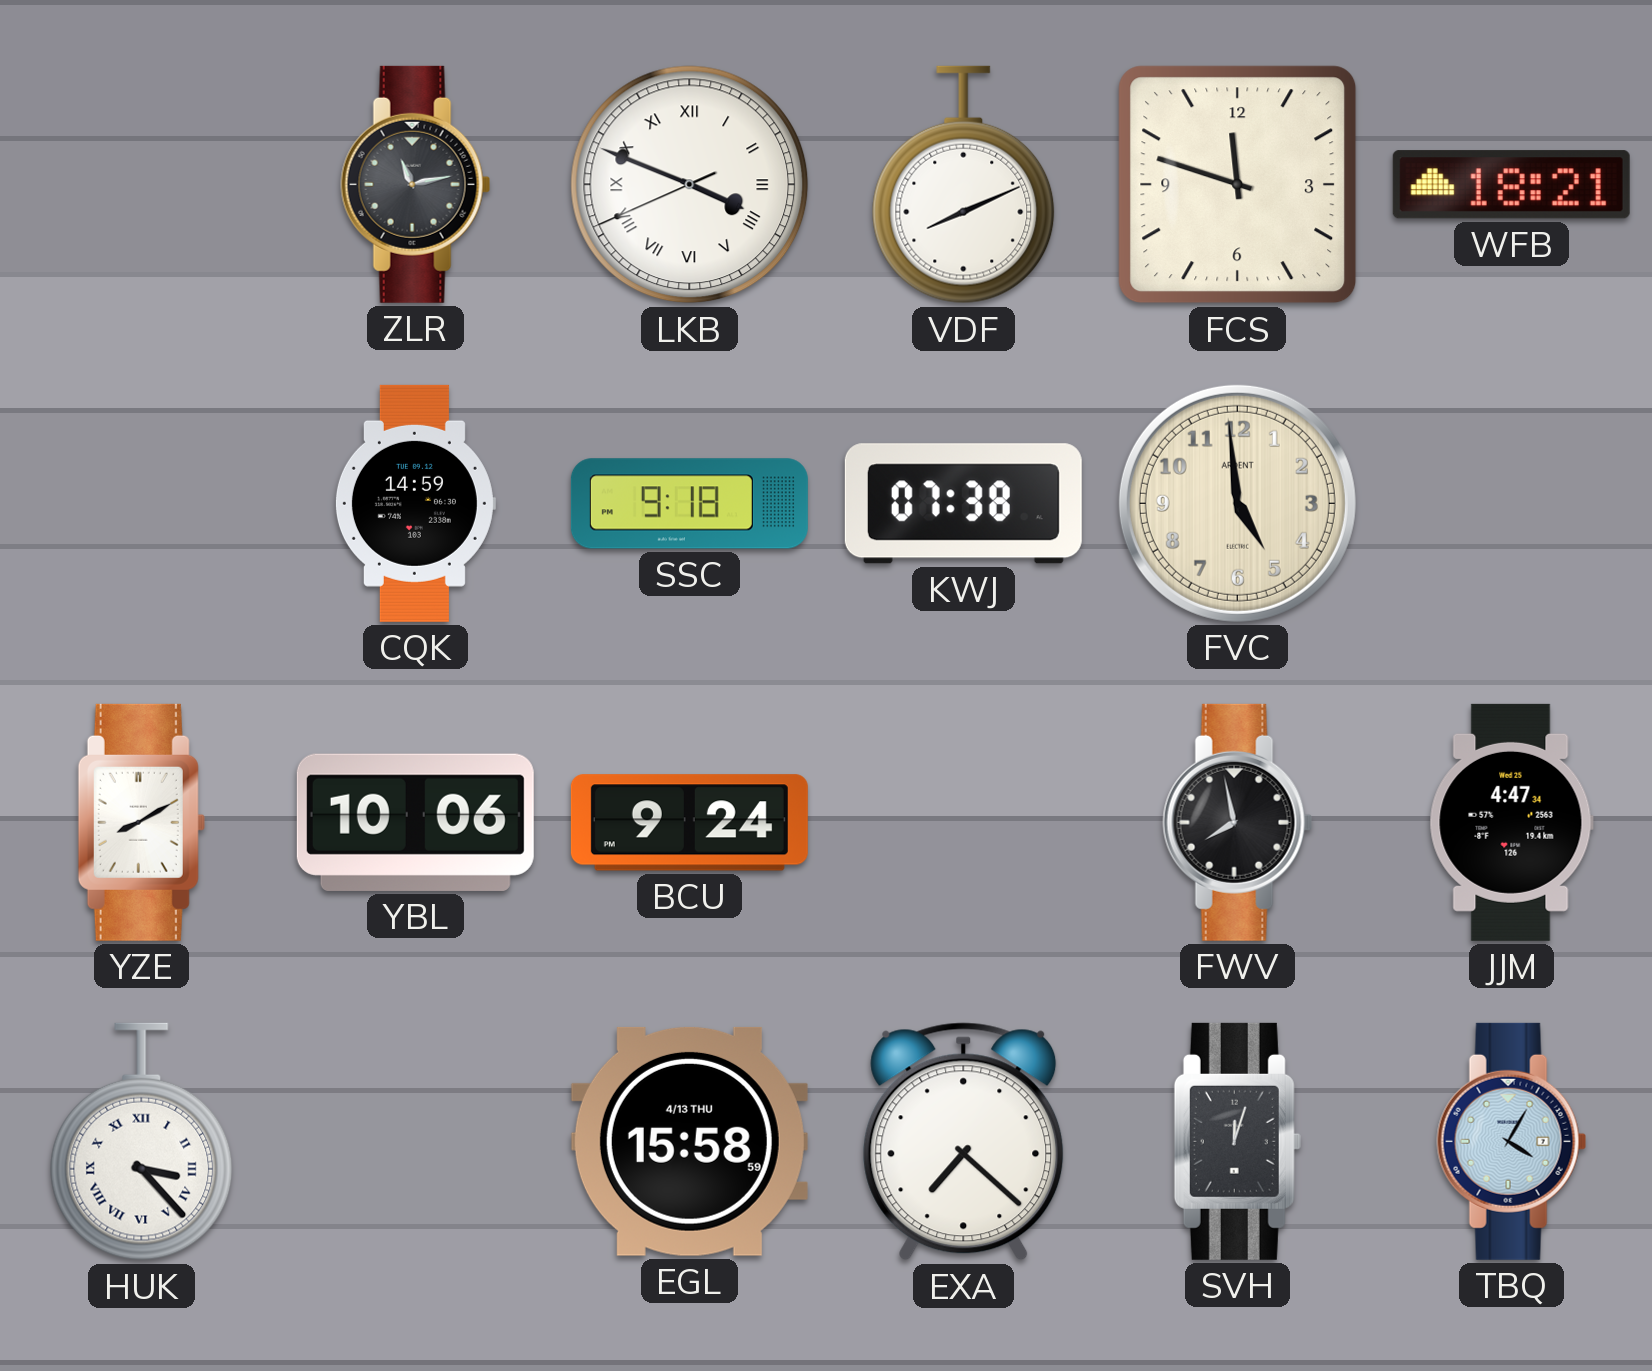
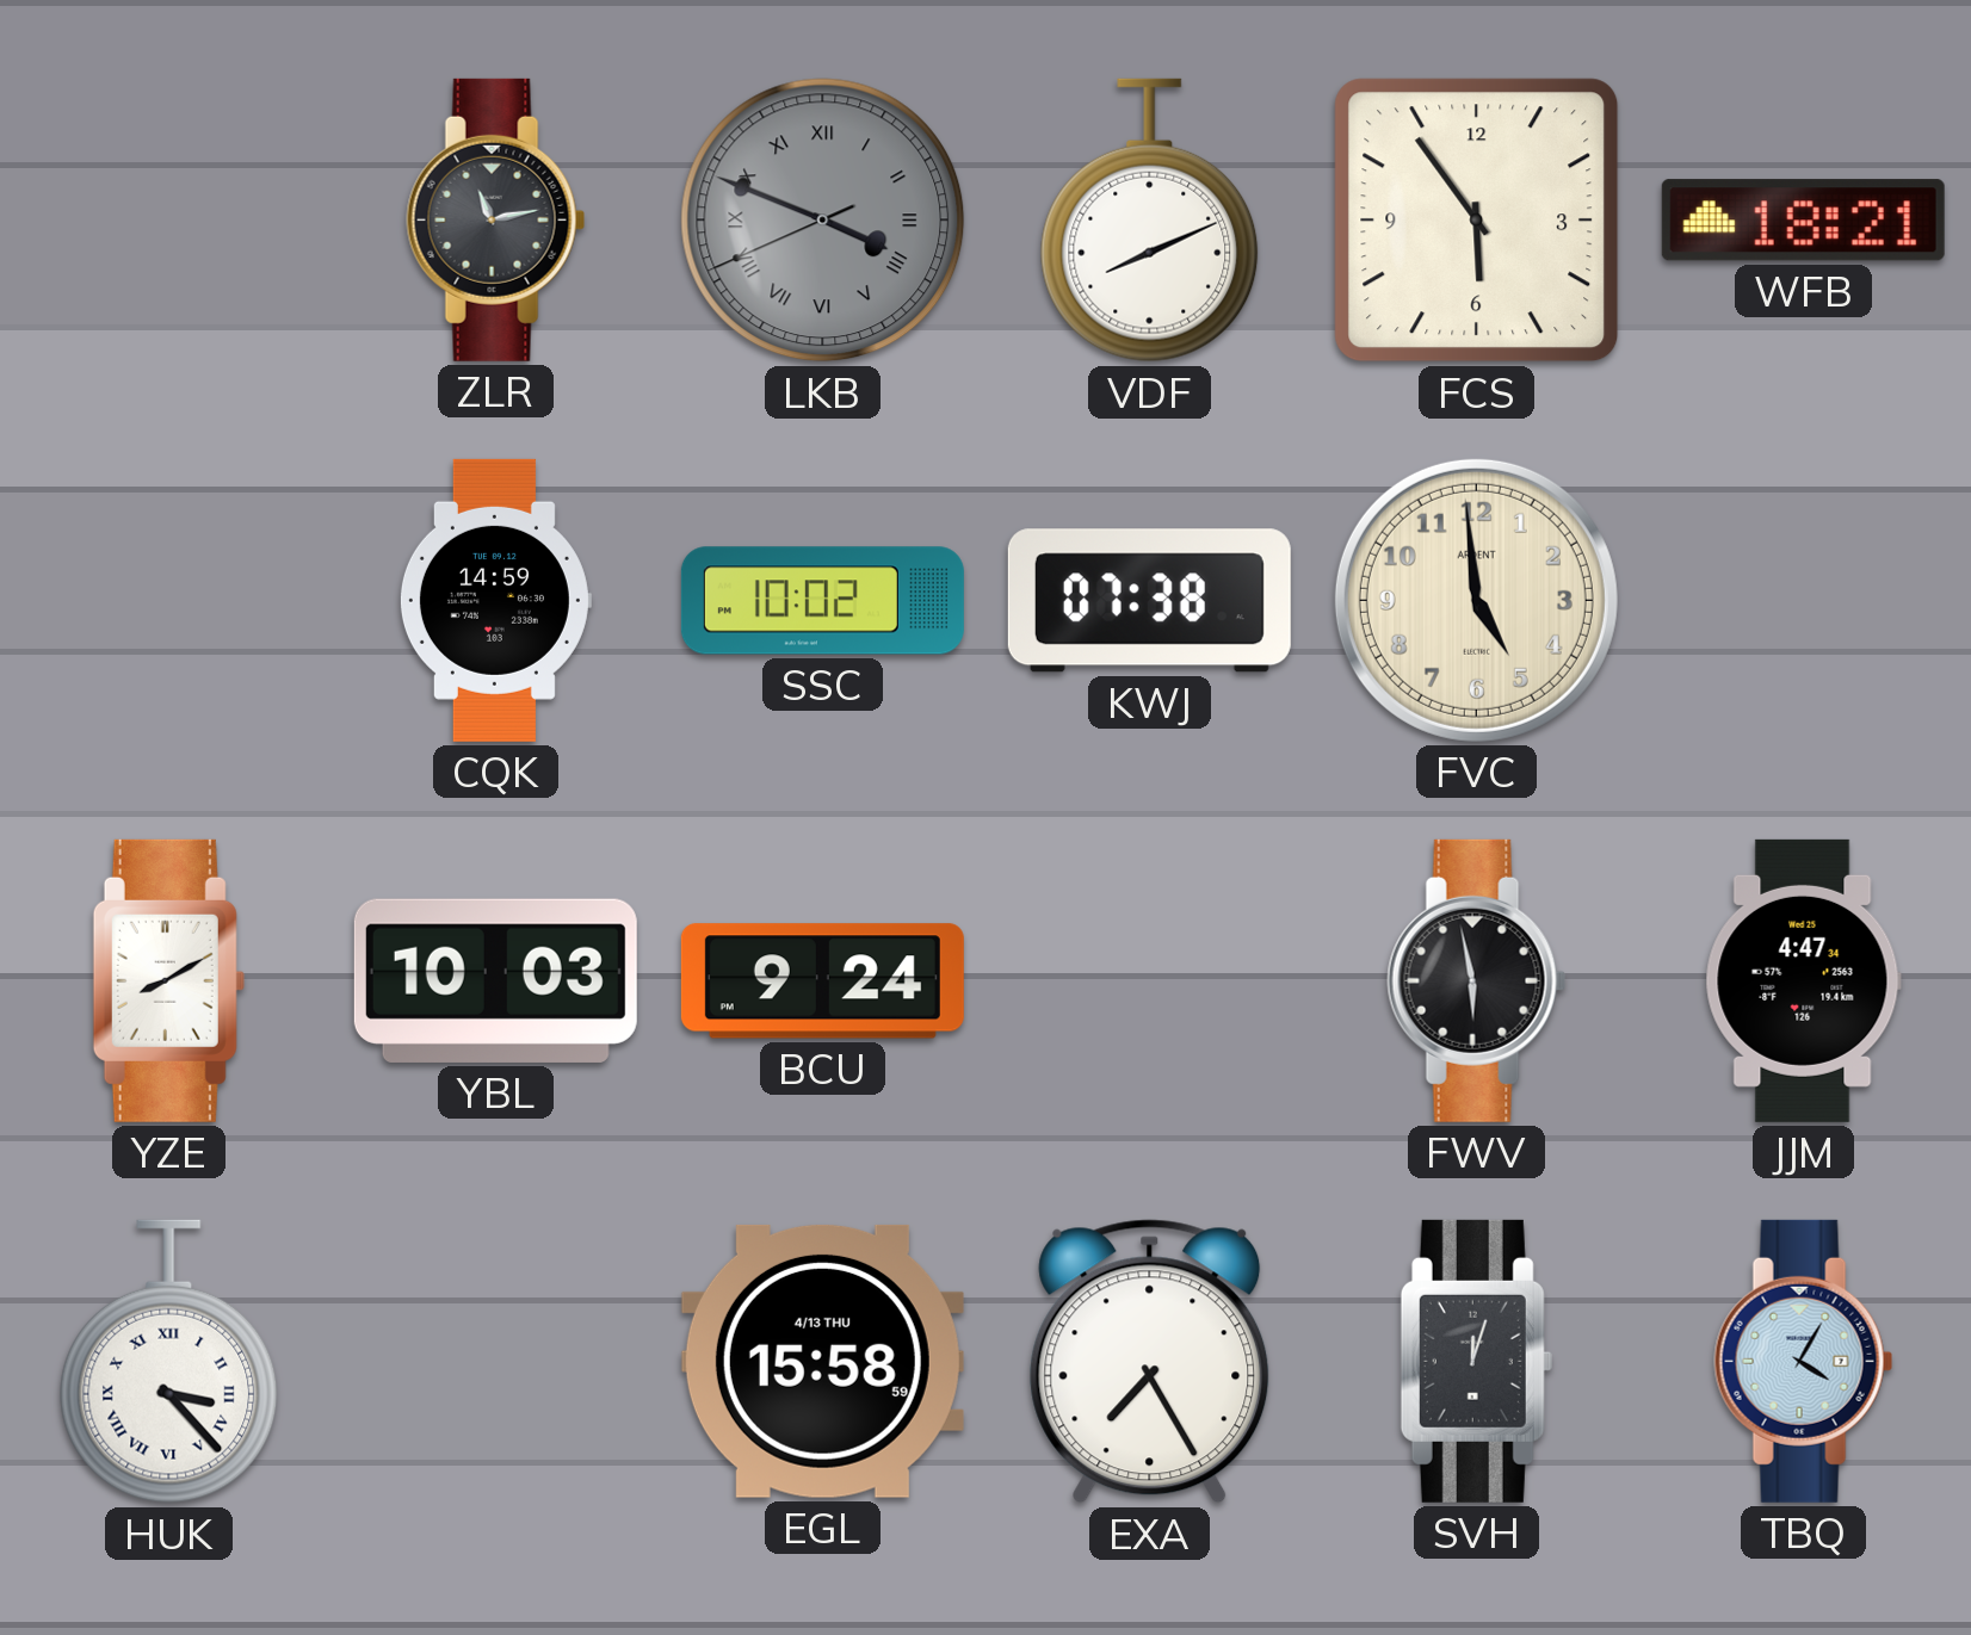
LKB dial: white -> grey (823, 221)
FCS: 11:48 -> 5:54 (1477, 221)
SSC: 9:18 -> 10:02 (822, 601)
YBL: 10:06 -> 10:03 (495, 980)
FWV: 7:58 -> 5:58 (1477, 980)
EXA: 7:22 -> 7:25 (1150, 1362)
